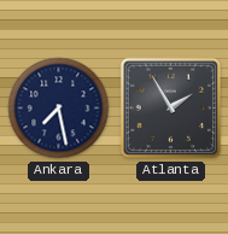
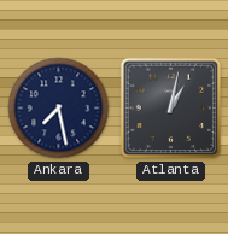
Atlanta: 1:55 -> 1:02 (171, 109)
